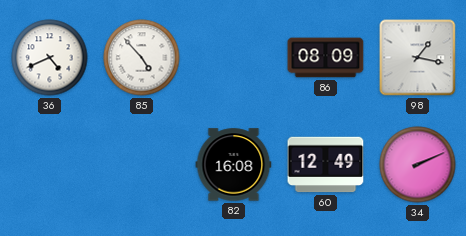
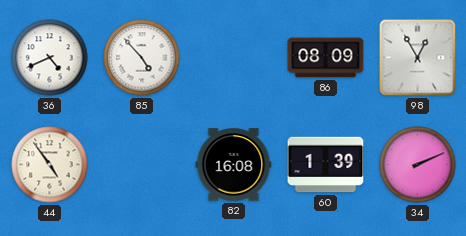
98: 1:17 -> 12:55 (418, 58)
44: none -> 4:54 (50, 165)
60: 12:49 -> 1:39 (326, 165)
